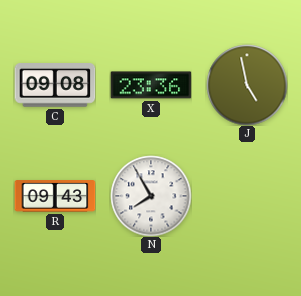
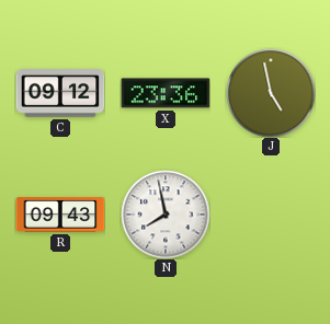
C: 09:08 -> 09:12 (60, 94)
N: 7:55 -> 7:58 (166, 215)
